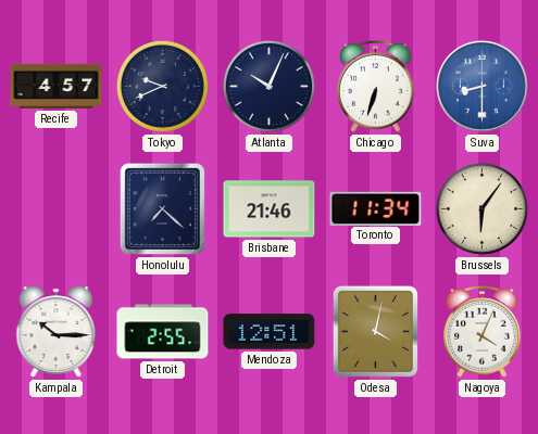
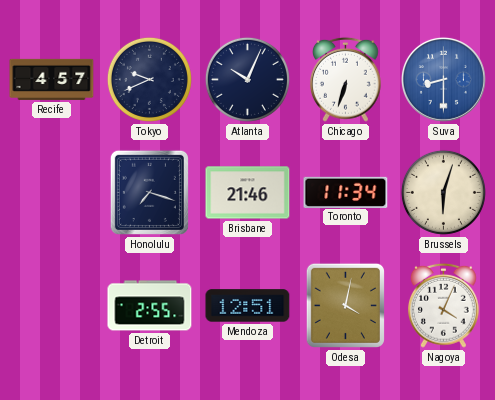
Honolulu: 7:22 -> 7:18 (149, 192)
Brussels: 6:06 -> 6:03 (443, 192)
Kampala: 10:15 -> none (57, 332)
